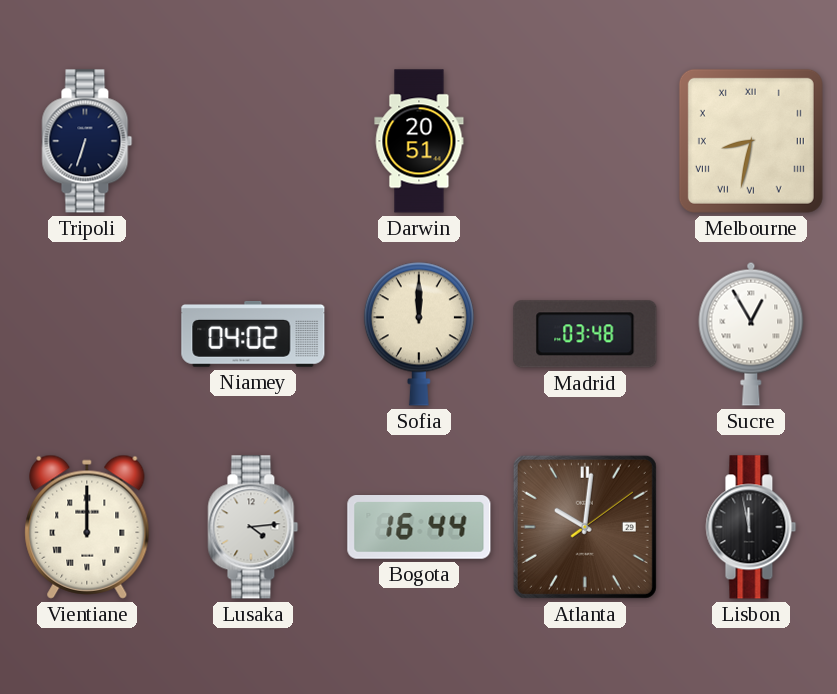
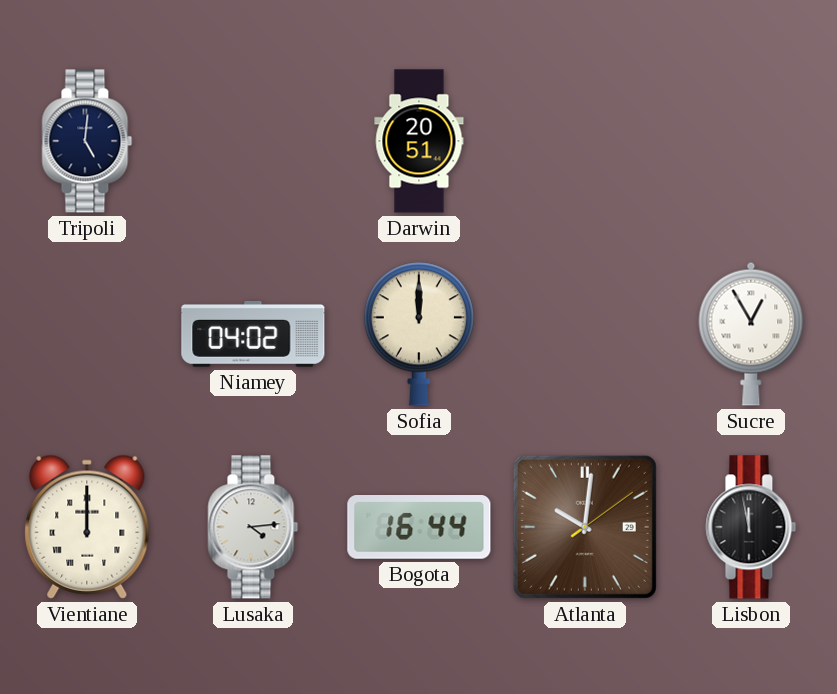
Tripoli: 6:33 -> 5:01 (87, 141)
Melbourne: 8:32 -> none (751, 141)
Madrid: 03:48 -> none (585, 334)
